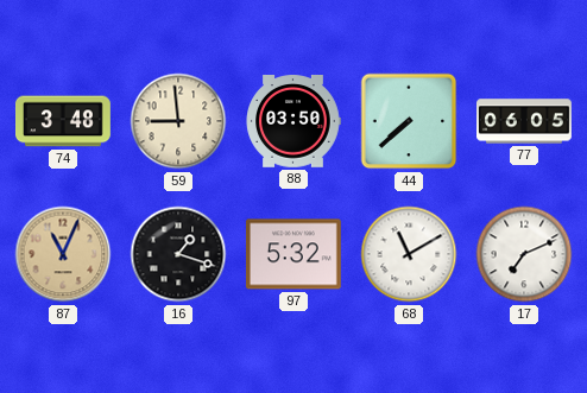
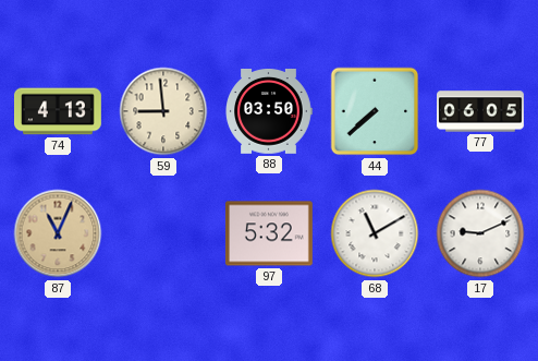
74: 3:48 -> 4:13 (59, 111)
16: 1:18 -> none (178, 254)
17: 7:11 -> 9:11 (480, 233)
